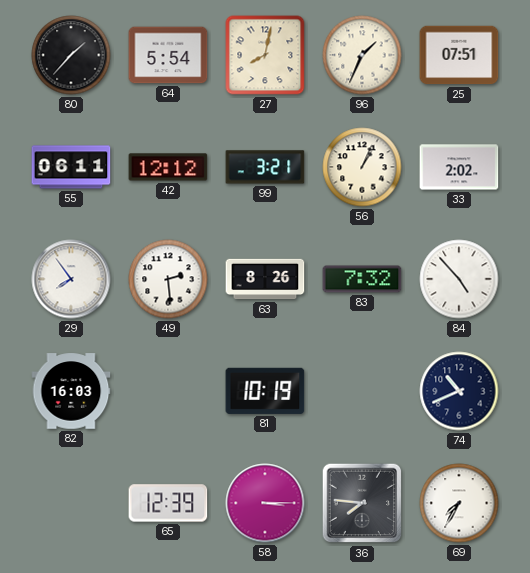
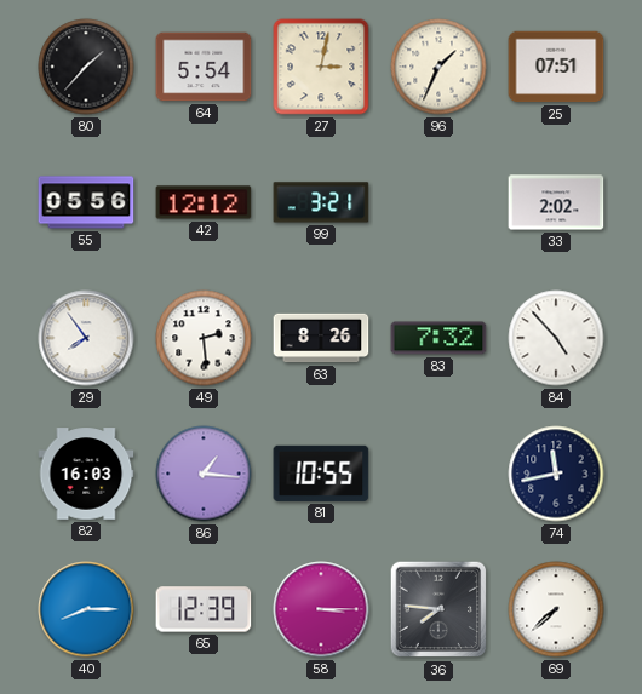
27: 8:02 -> 3:02 (321, 67)
55: 06:11 -> 05:56 (86, 202)
56: 1:04 -> none (362, 167)
86: none -> 1:16 (204, 474)
81: 10:19 -> 10:55 (321, 474)
74: 10:41 -> 11:43 (556, 474)
40: none -> 8:15 (86, 609)
69: 7:35 -> 7:38 (556, 609)
